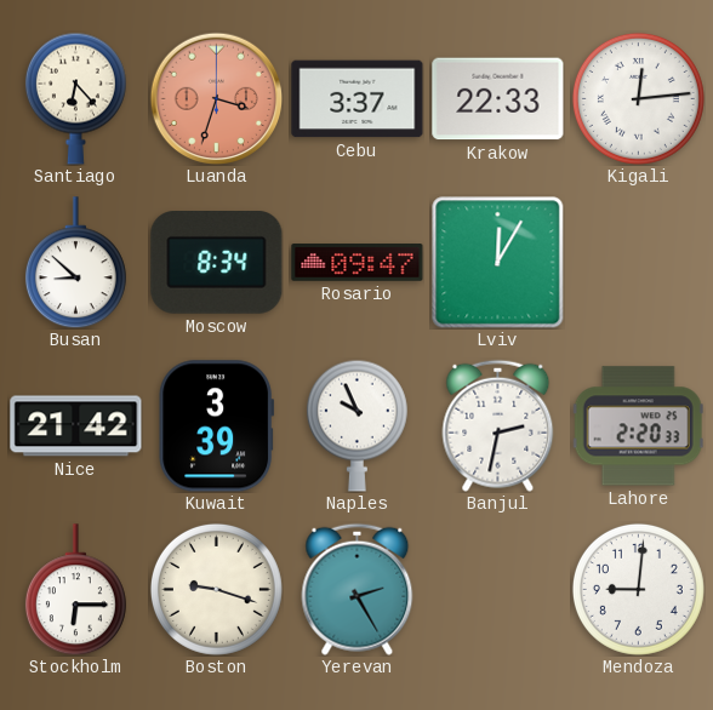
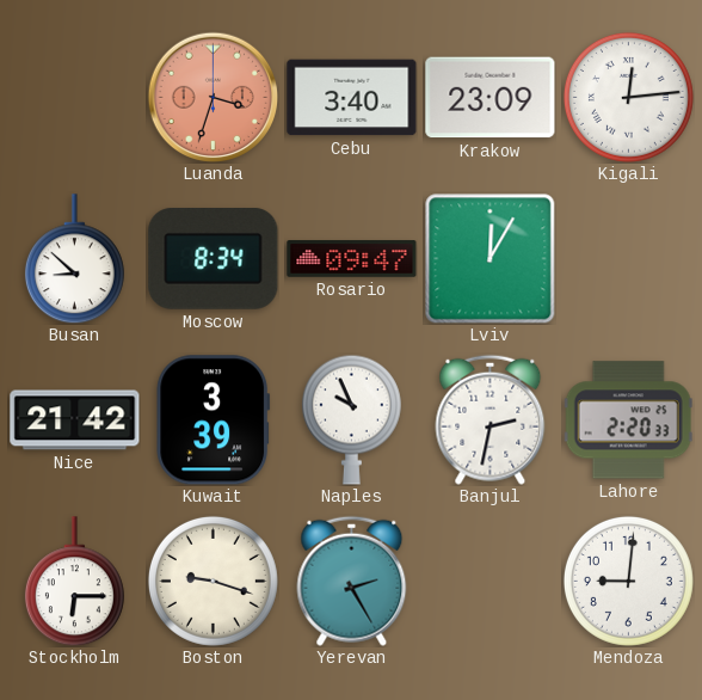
Santiago: 6:23 -> none (75, 98)
Cebu: 3:37 -> 3:40 (352, 98)
Krakow: 22:33 -> 23:09 (491, 98)
